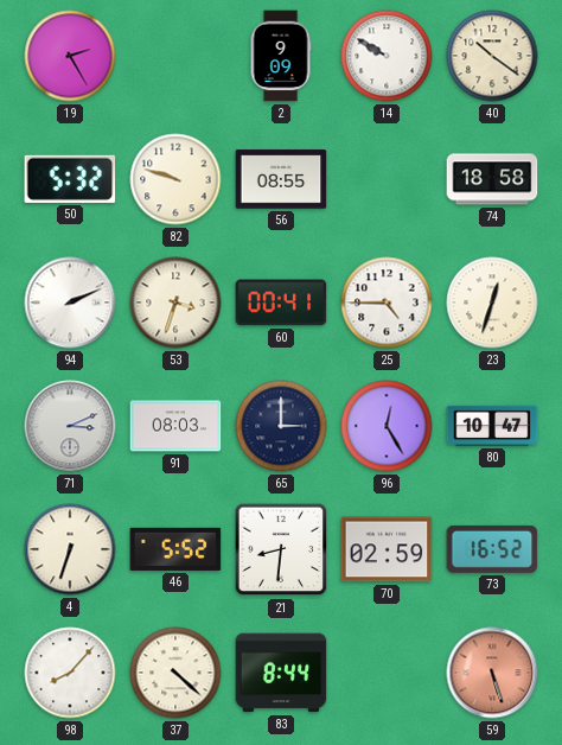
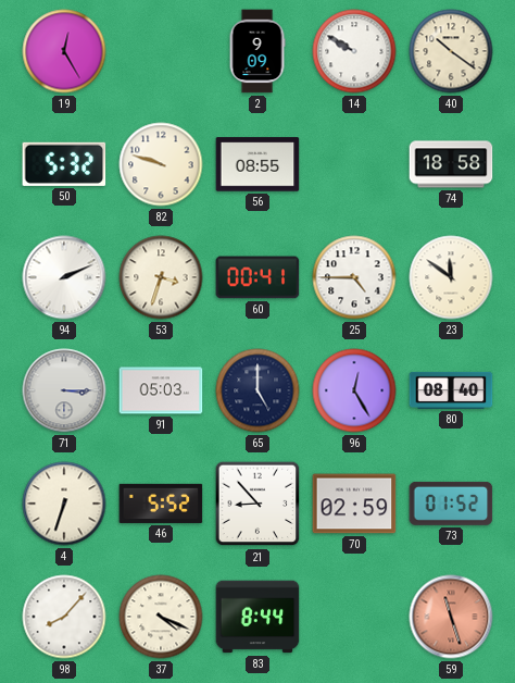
19: 2:25 -> 12:25 (64, 51)
23: 12:33 -> 11:51 (451, 277)
71: 3:11 -> 3:15 (64, 390)
91: 08:03 -> 05:03 (161, 390)
65: 3:00 -> 5:00 (257, 390)
80: 10:47 -> 08:40 (451, 390)
21: 8:31 -> 8:53 (257, 504)
73: 16:52 -> 01:52 (451, 504)
37: 4:22 -> 4:19 (161, 617)
59: 5:27 -> 11:27 (451, 617)
